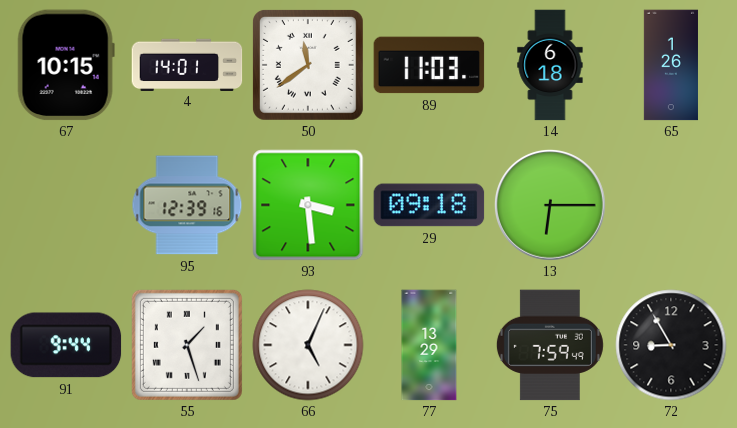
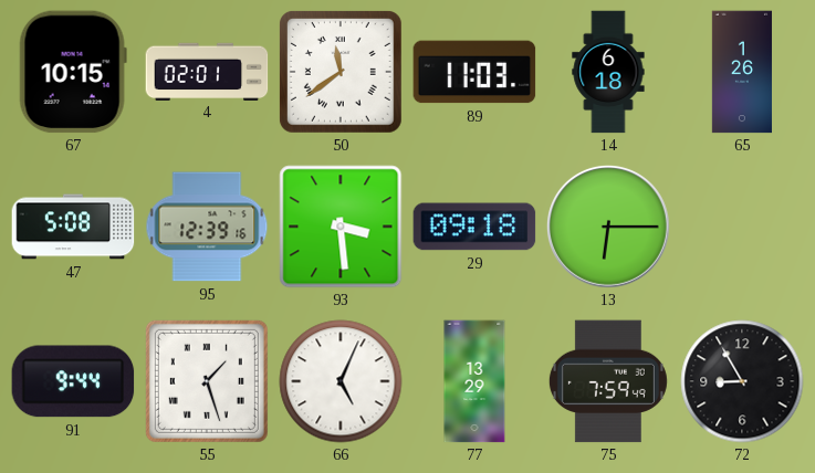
4: 14:01 -> 02:01 (207, 71)
47: none -> 5:08 (73, 227)
